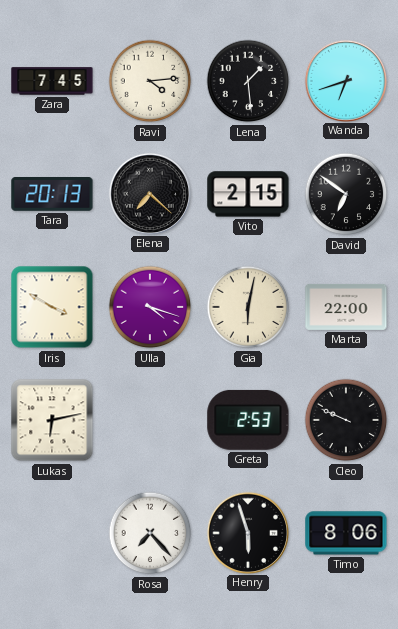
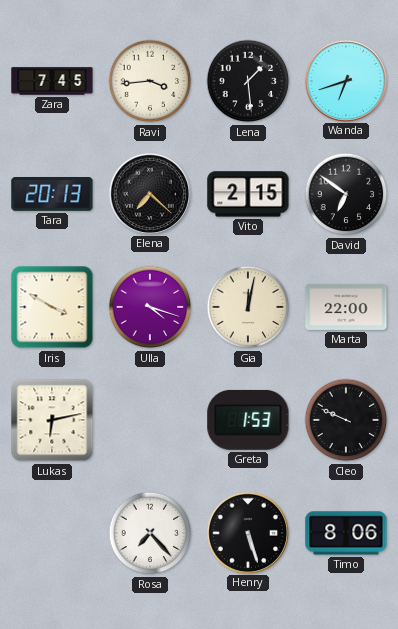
Ravi: 4:14 -> 3:44 (150, 81)
Gia: 6:02 -> 12:02 (248, 307)
Greta: 2:53 -> 1:53 (248, 420)
Henry: 5:57 -> 5:27 (247, 532)
